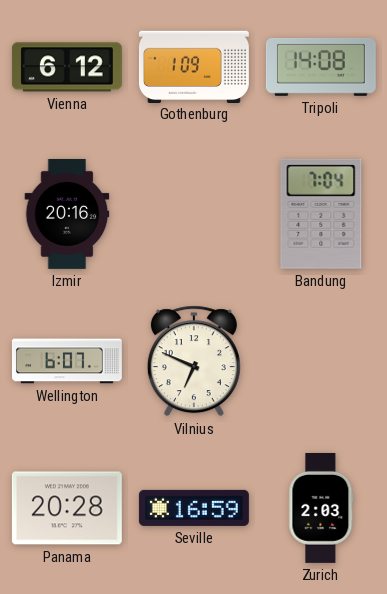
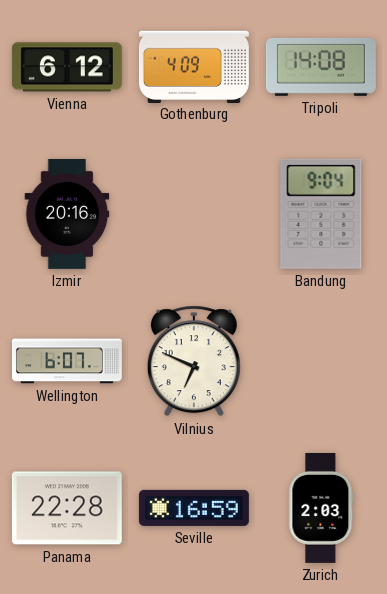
Gothenburg: 1:09 -> 4:09 (194, 66)
Bandung: 7:04 -> 9:04 (321, 214)
Panama: 20:28 -> 22:28 (67, 508)
